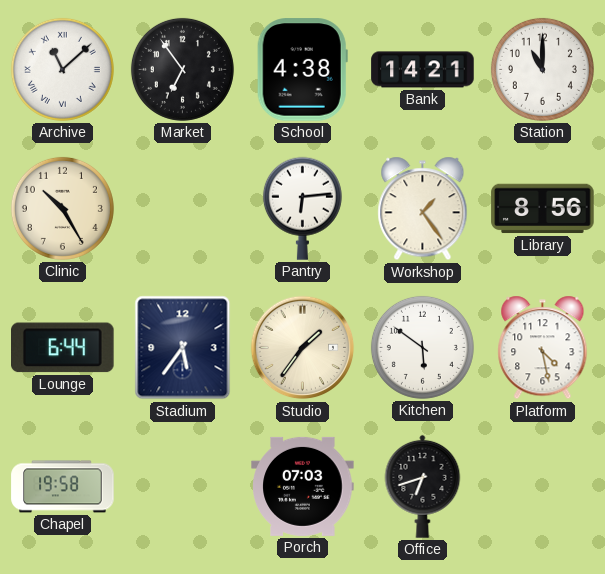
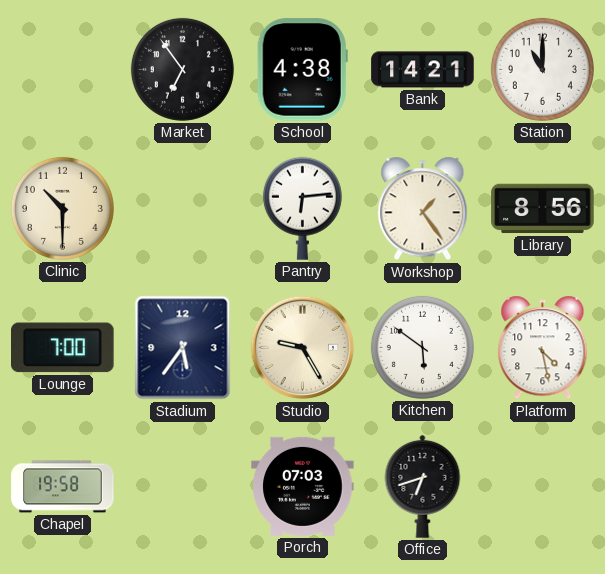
Archive: 11:08 -> none (62, 69)
Clinic: 10:25 -> 10:30 (62, 208)
Lounge: 6:44 -> 7:00 (63, 348)
Studio: 1:36 -> 9:25 (303, 348)
